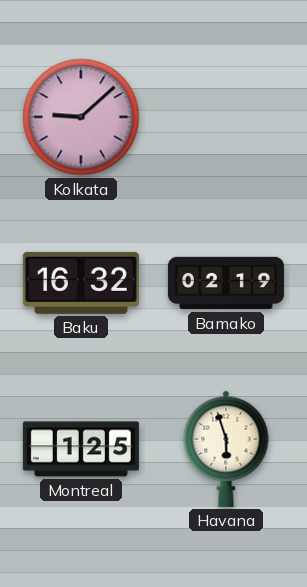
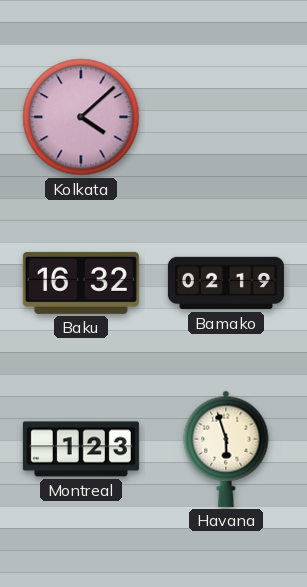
Kolkata: 9:08 -> 4:08 (81, 117)
Montreal: 1:25 -> 1:23 (81, 449)
